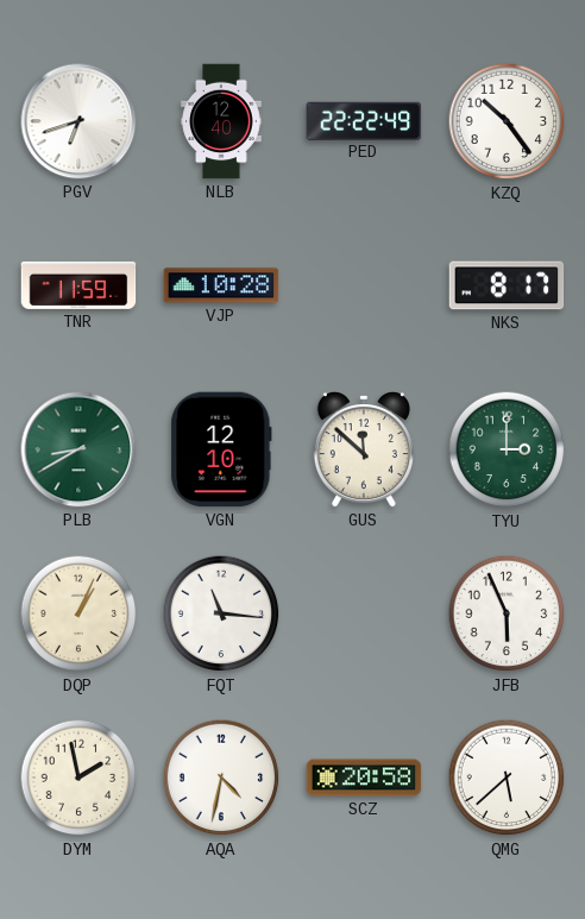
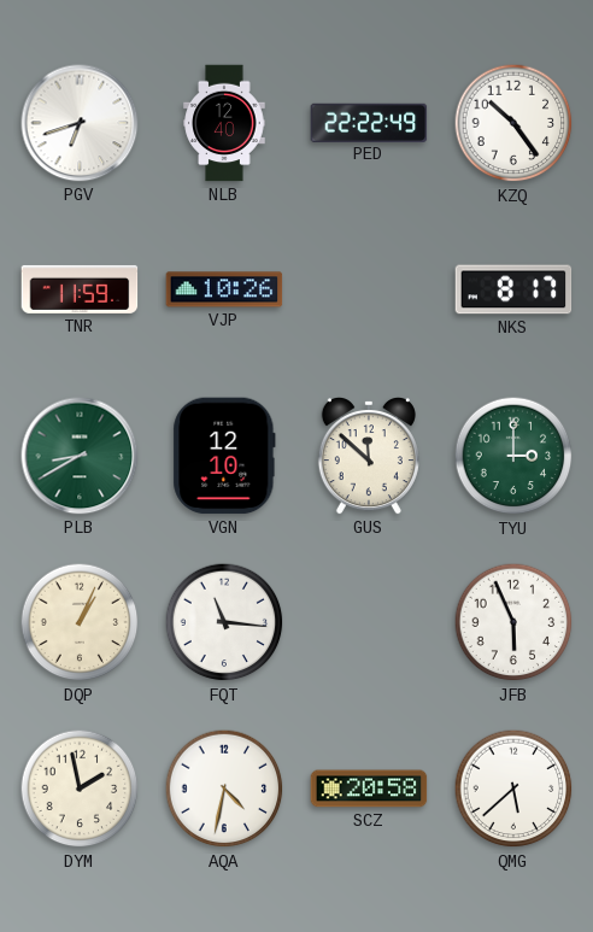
VJP: 10:28 -> 10:26 (224, 289)
